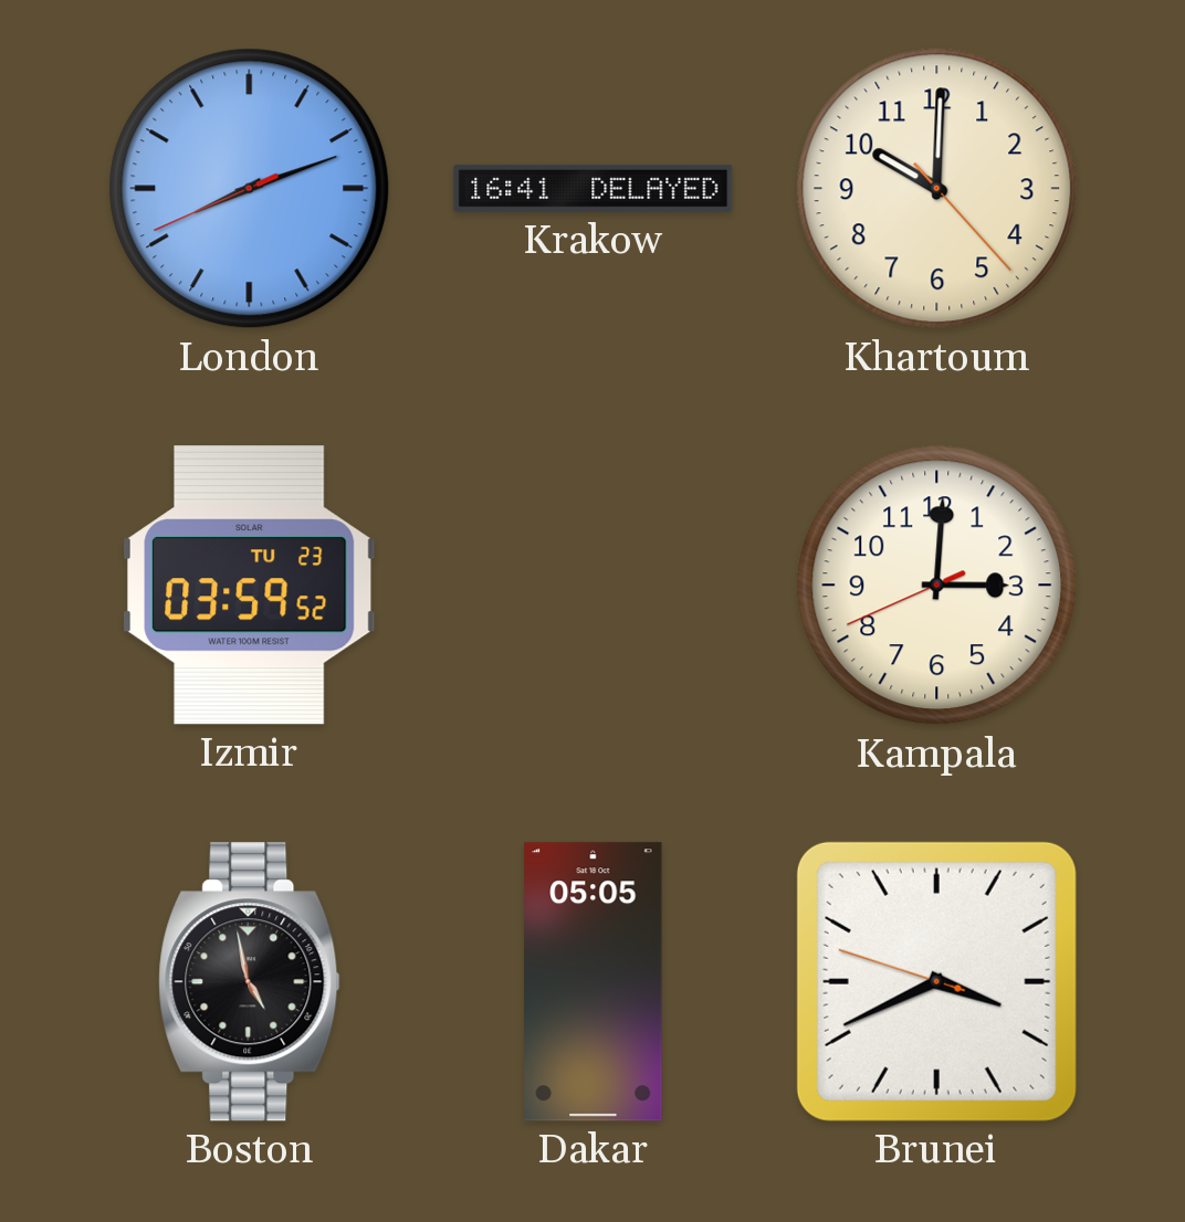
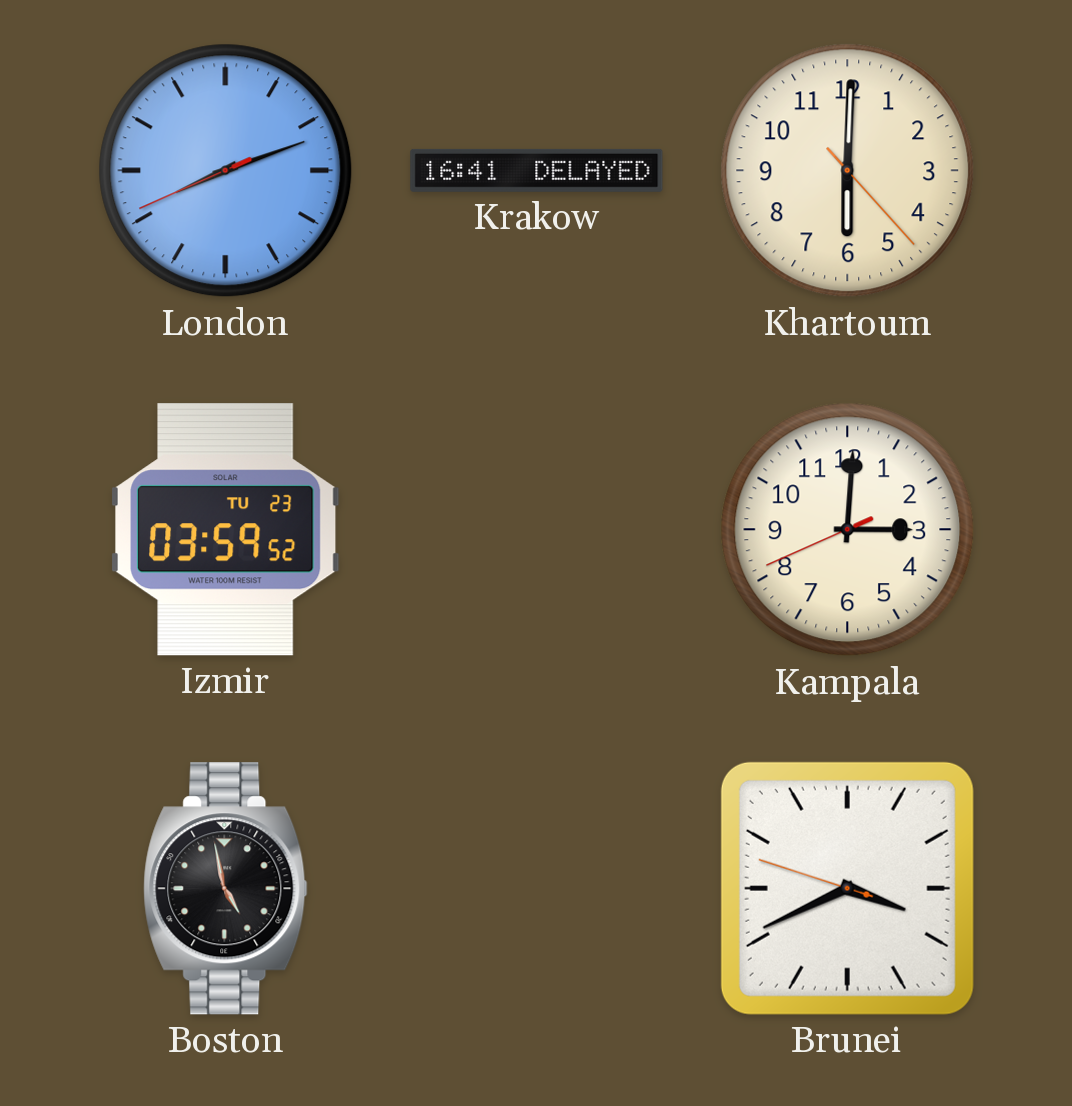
Khartoum: 10:00 -> 6:00 (848, 171)
Dakar: 05:05 -> none (594, 982)
